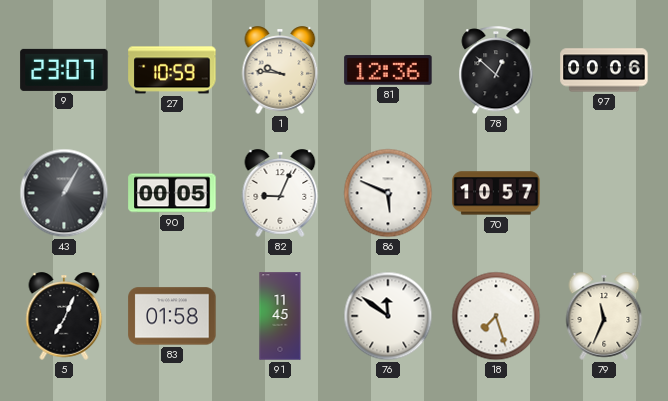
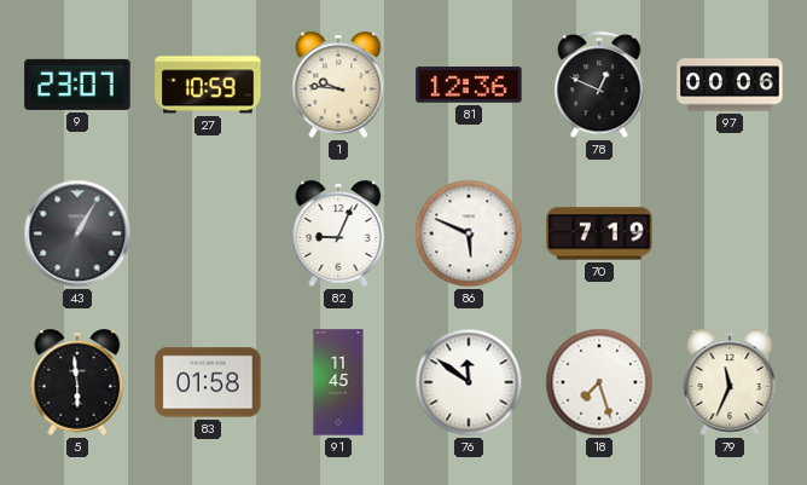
78: 12:52 -> 12:49 (599, 86)
90: 00:05 -> none (172, 193)
70: 10:57 -> 7:19 (599, 233)
5: 7:04 -> 5:59 (77, 382)
